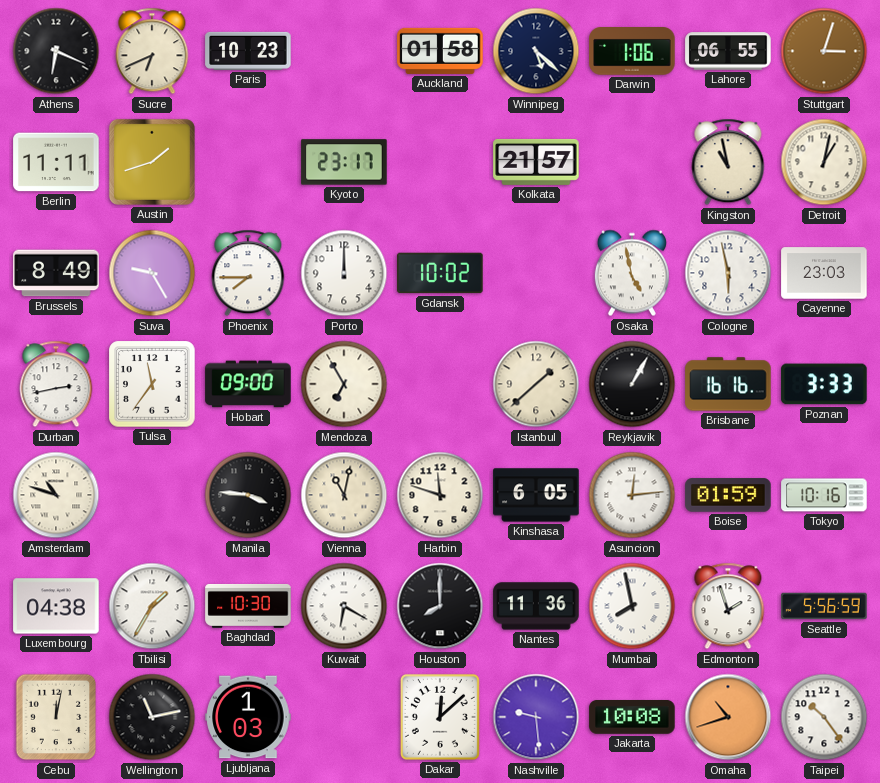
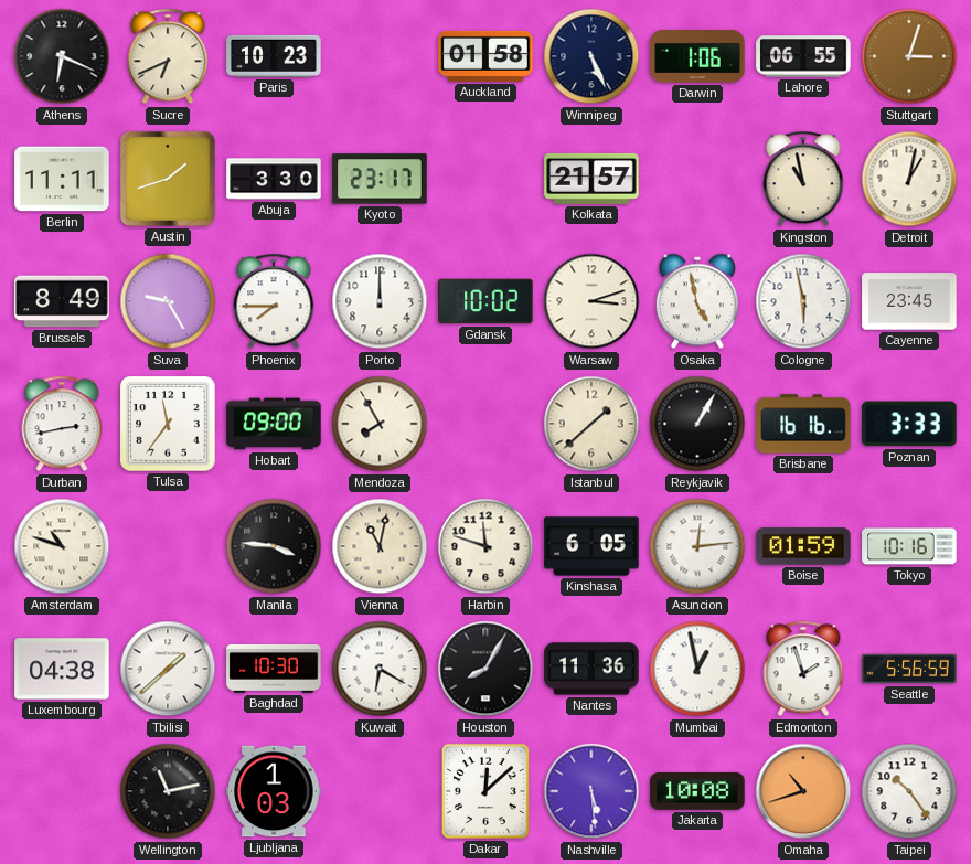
Winnipeg: 5:22 -> 5:26 (591, 56)
Abuja: none -> 3:30 (274, 179)
Warsaw: none -> 3:12 (591, 301)
Cayenne: 23:03 -> 23:45 (909, 301)
Mendoza: 6:55 -> 7:55 (380, 424)
Tbilisi: 1:35 -> 1:38 (168, 669)
Houston: 8:00 -> 8:05 (486, 669)
Mumbai: 7:58 -> 12:58 (697, 669)
Cebu: 12:02 -> none (56, 717)
Nashville: 9:29 -> 5:29 (591, 791)
